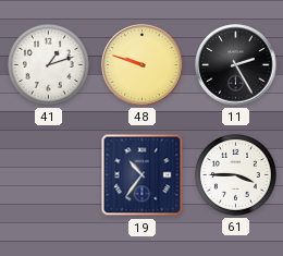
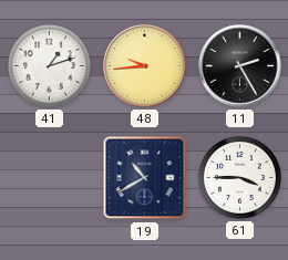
48: 9:48 -> 9:44 (145, 66)
19: 10:36 -> 10:40 (145, 178)
